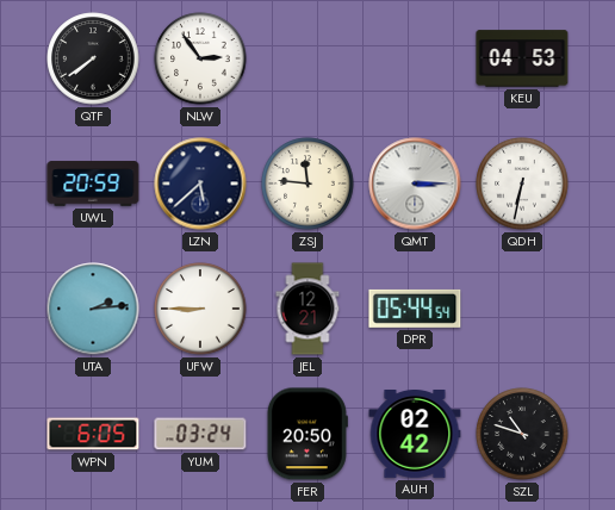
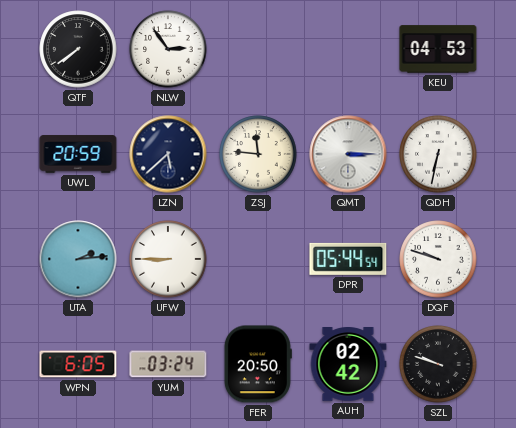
JEL: 12:21 -> none (307, 309)
DQF: none -> 9:48 (438, 259)
SZL: 10:48 -> 9:48 (438, 364)
